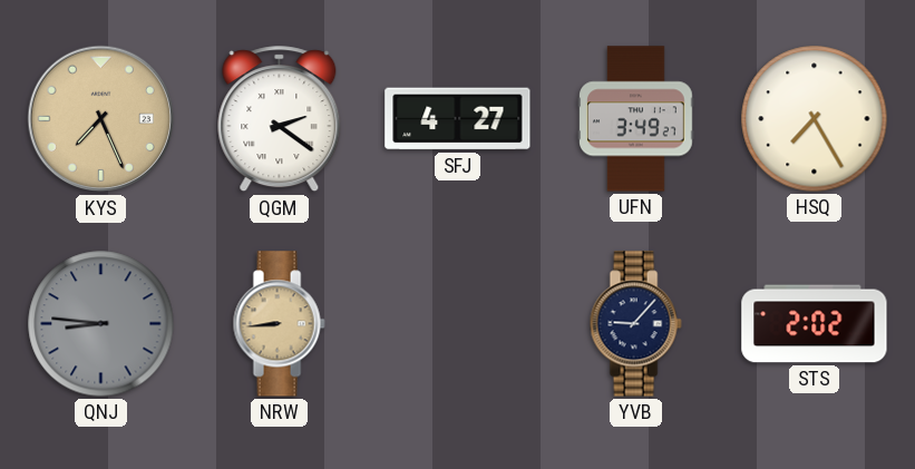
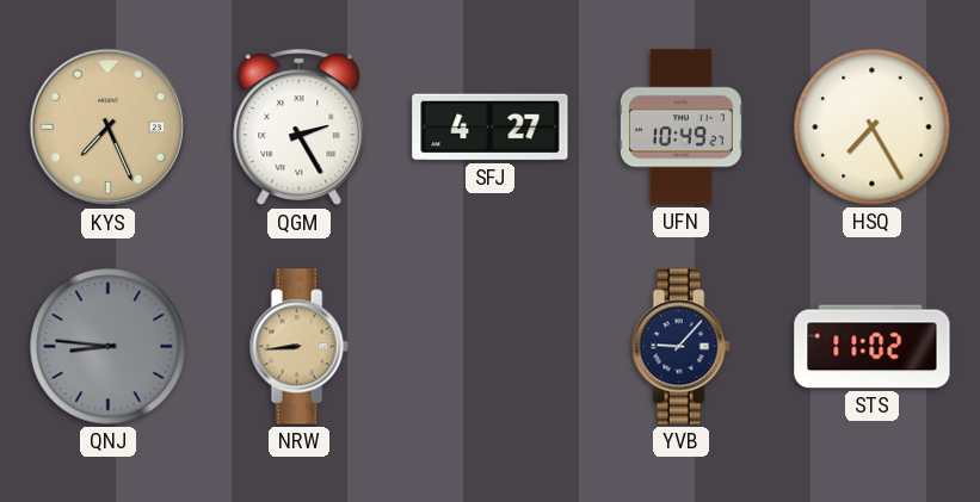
QGM: 2:21 -> 2:25 (300, 128)
UFN: 3:49 -> 10:49 (682, 128)
STS: 2:02 -> 11:02 (873, 347)
